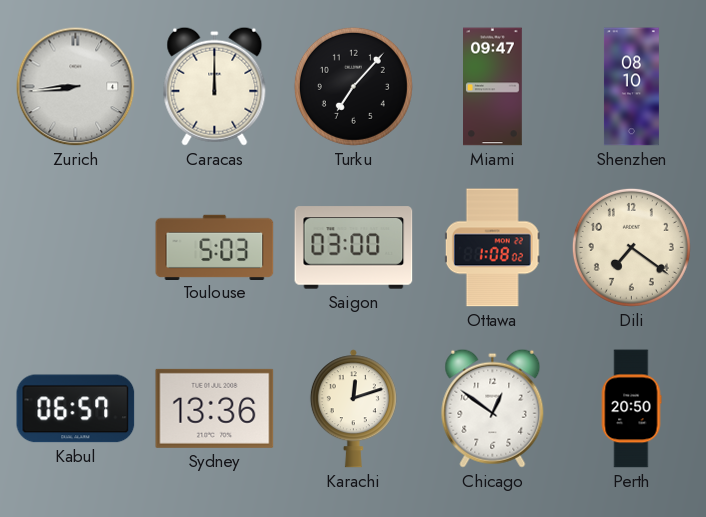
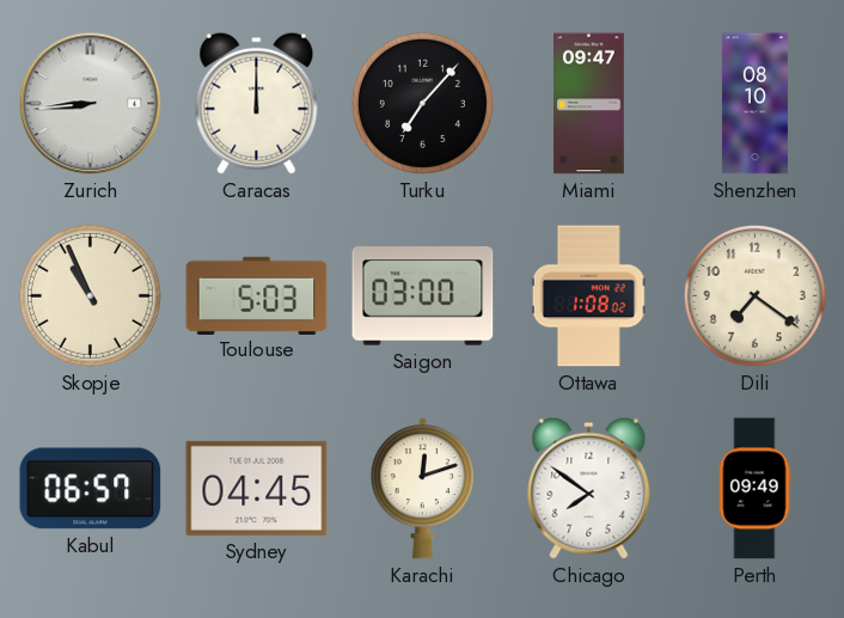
Skopje: none -> 10:56 (90, 295)
Sydney: 13:36 -> 04:45 (257, 488)
Chicago: 12:51 -> 7:51 (589, 488)
Perth: 20:50 -> 09:49 (754, 489)
